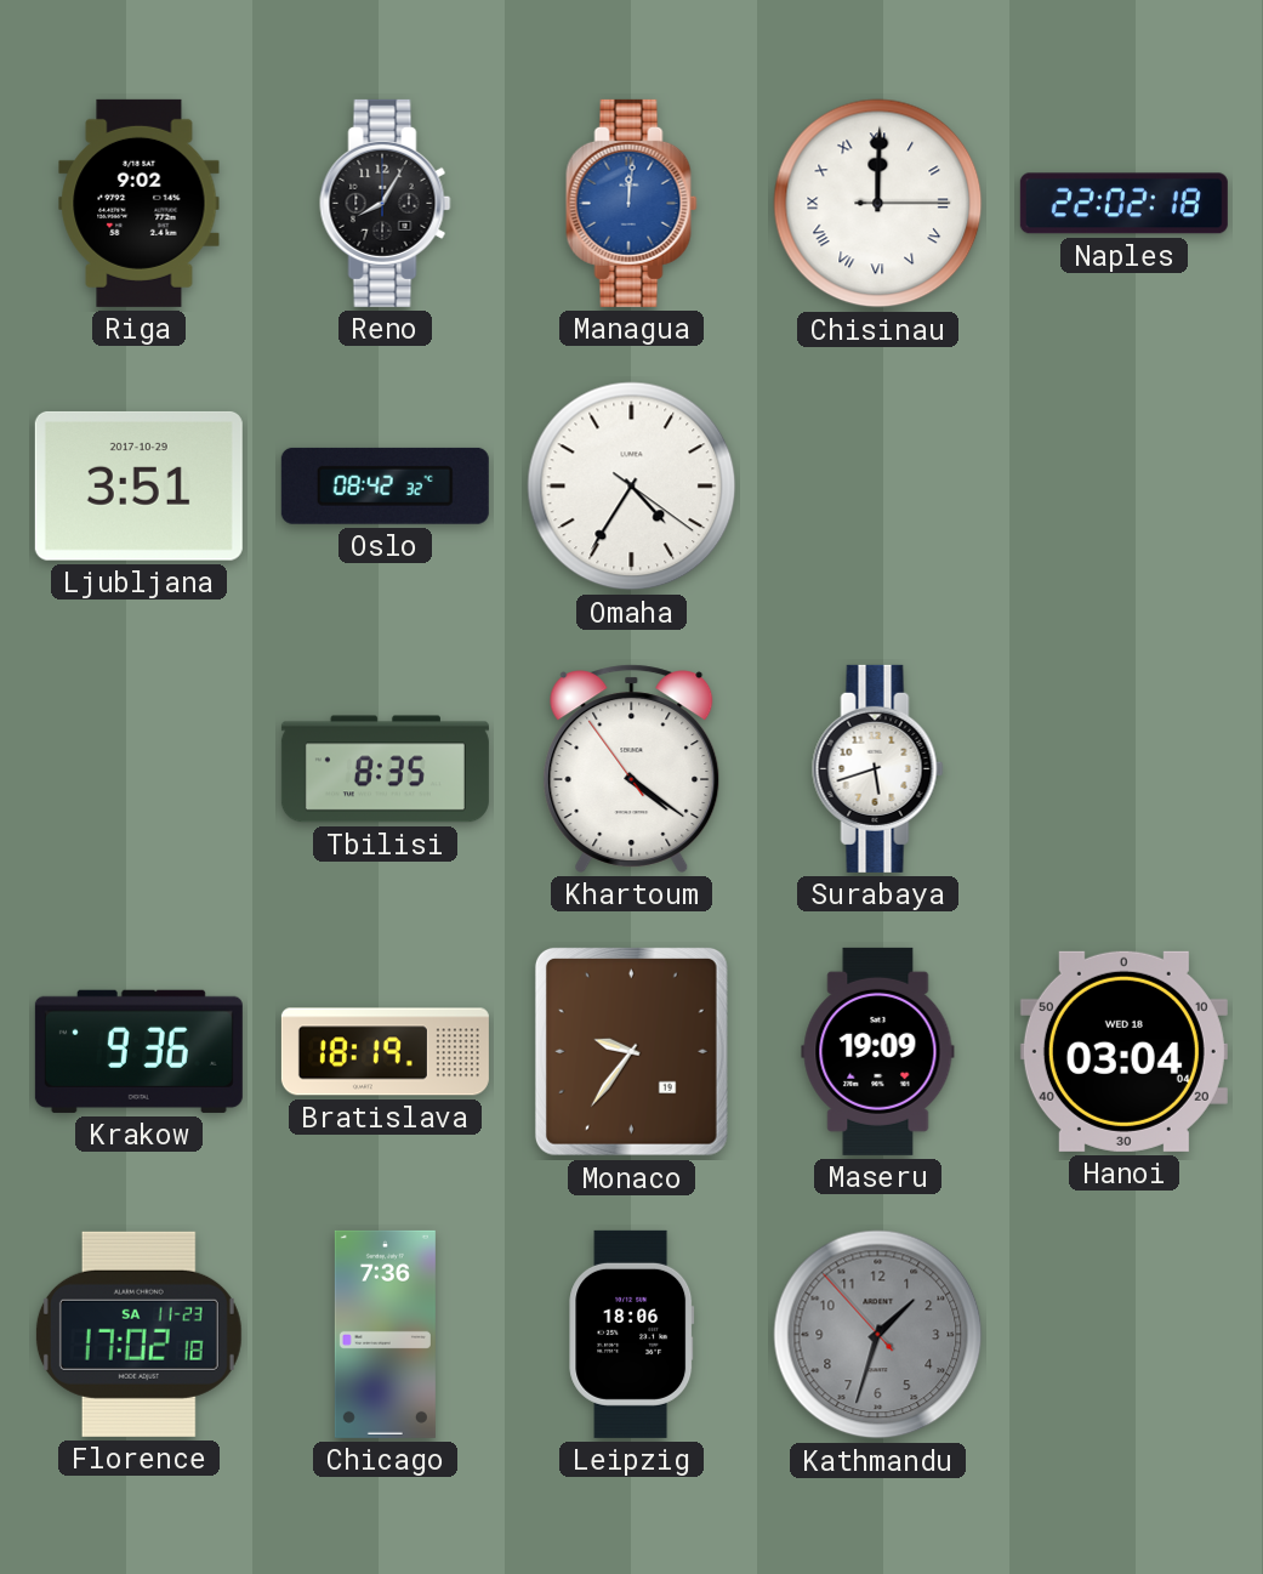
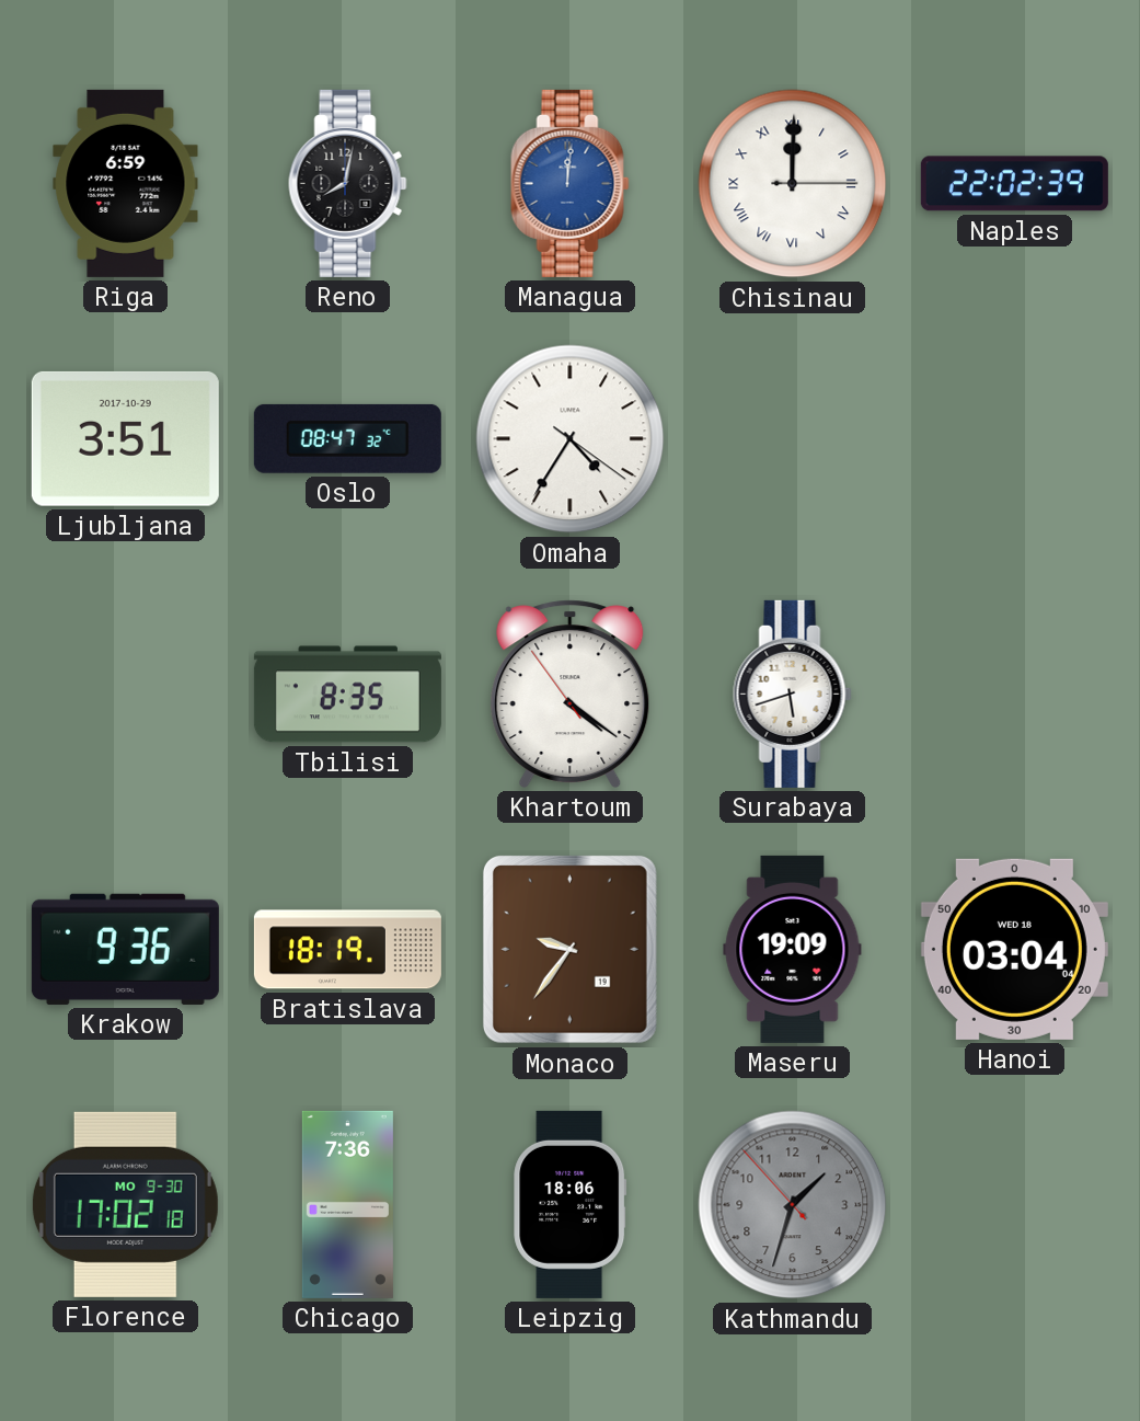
Riga: 9:02 -> 6:59 (126, 183)
Reno: 8:05 -> 8:02 (348, 183)
Naples: 22:02:18 -> 22:02:39 (1014, 184)
Oslo: 08:42 -> 08:47 (347, 438)
Florence date: SA 11-23 -> MO 9-30 (125, 1204)
